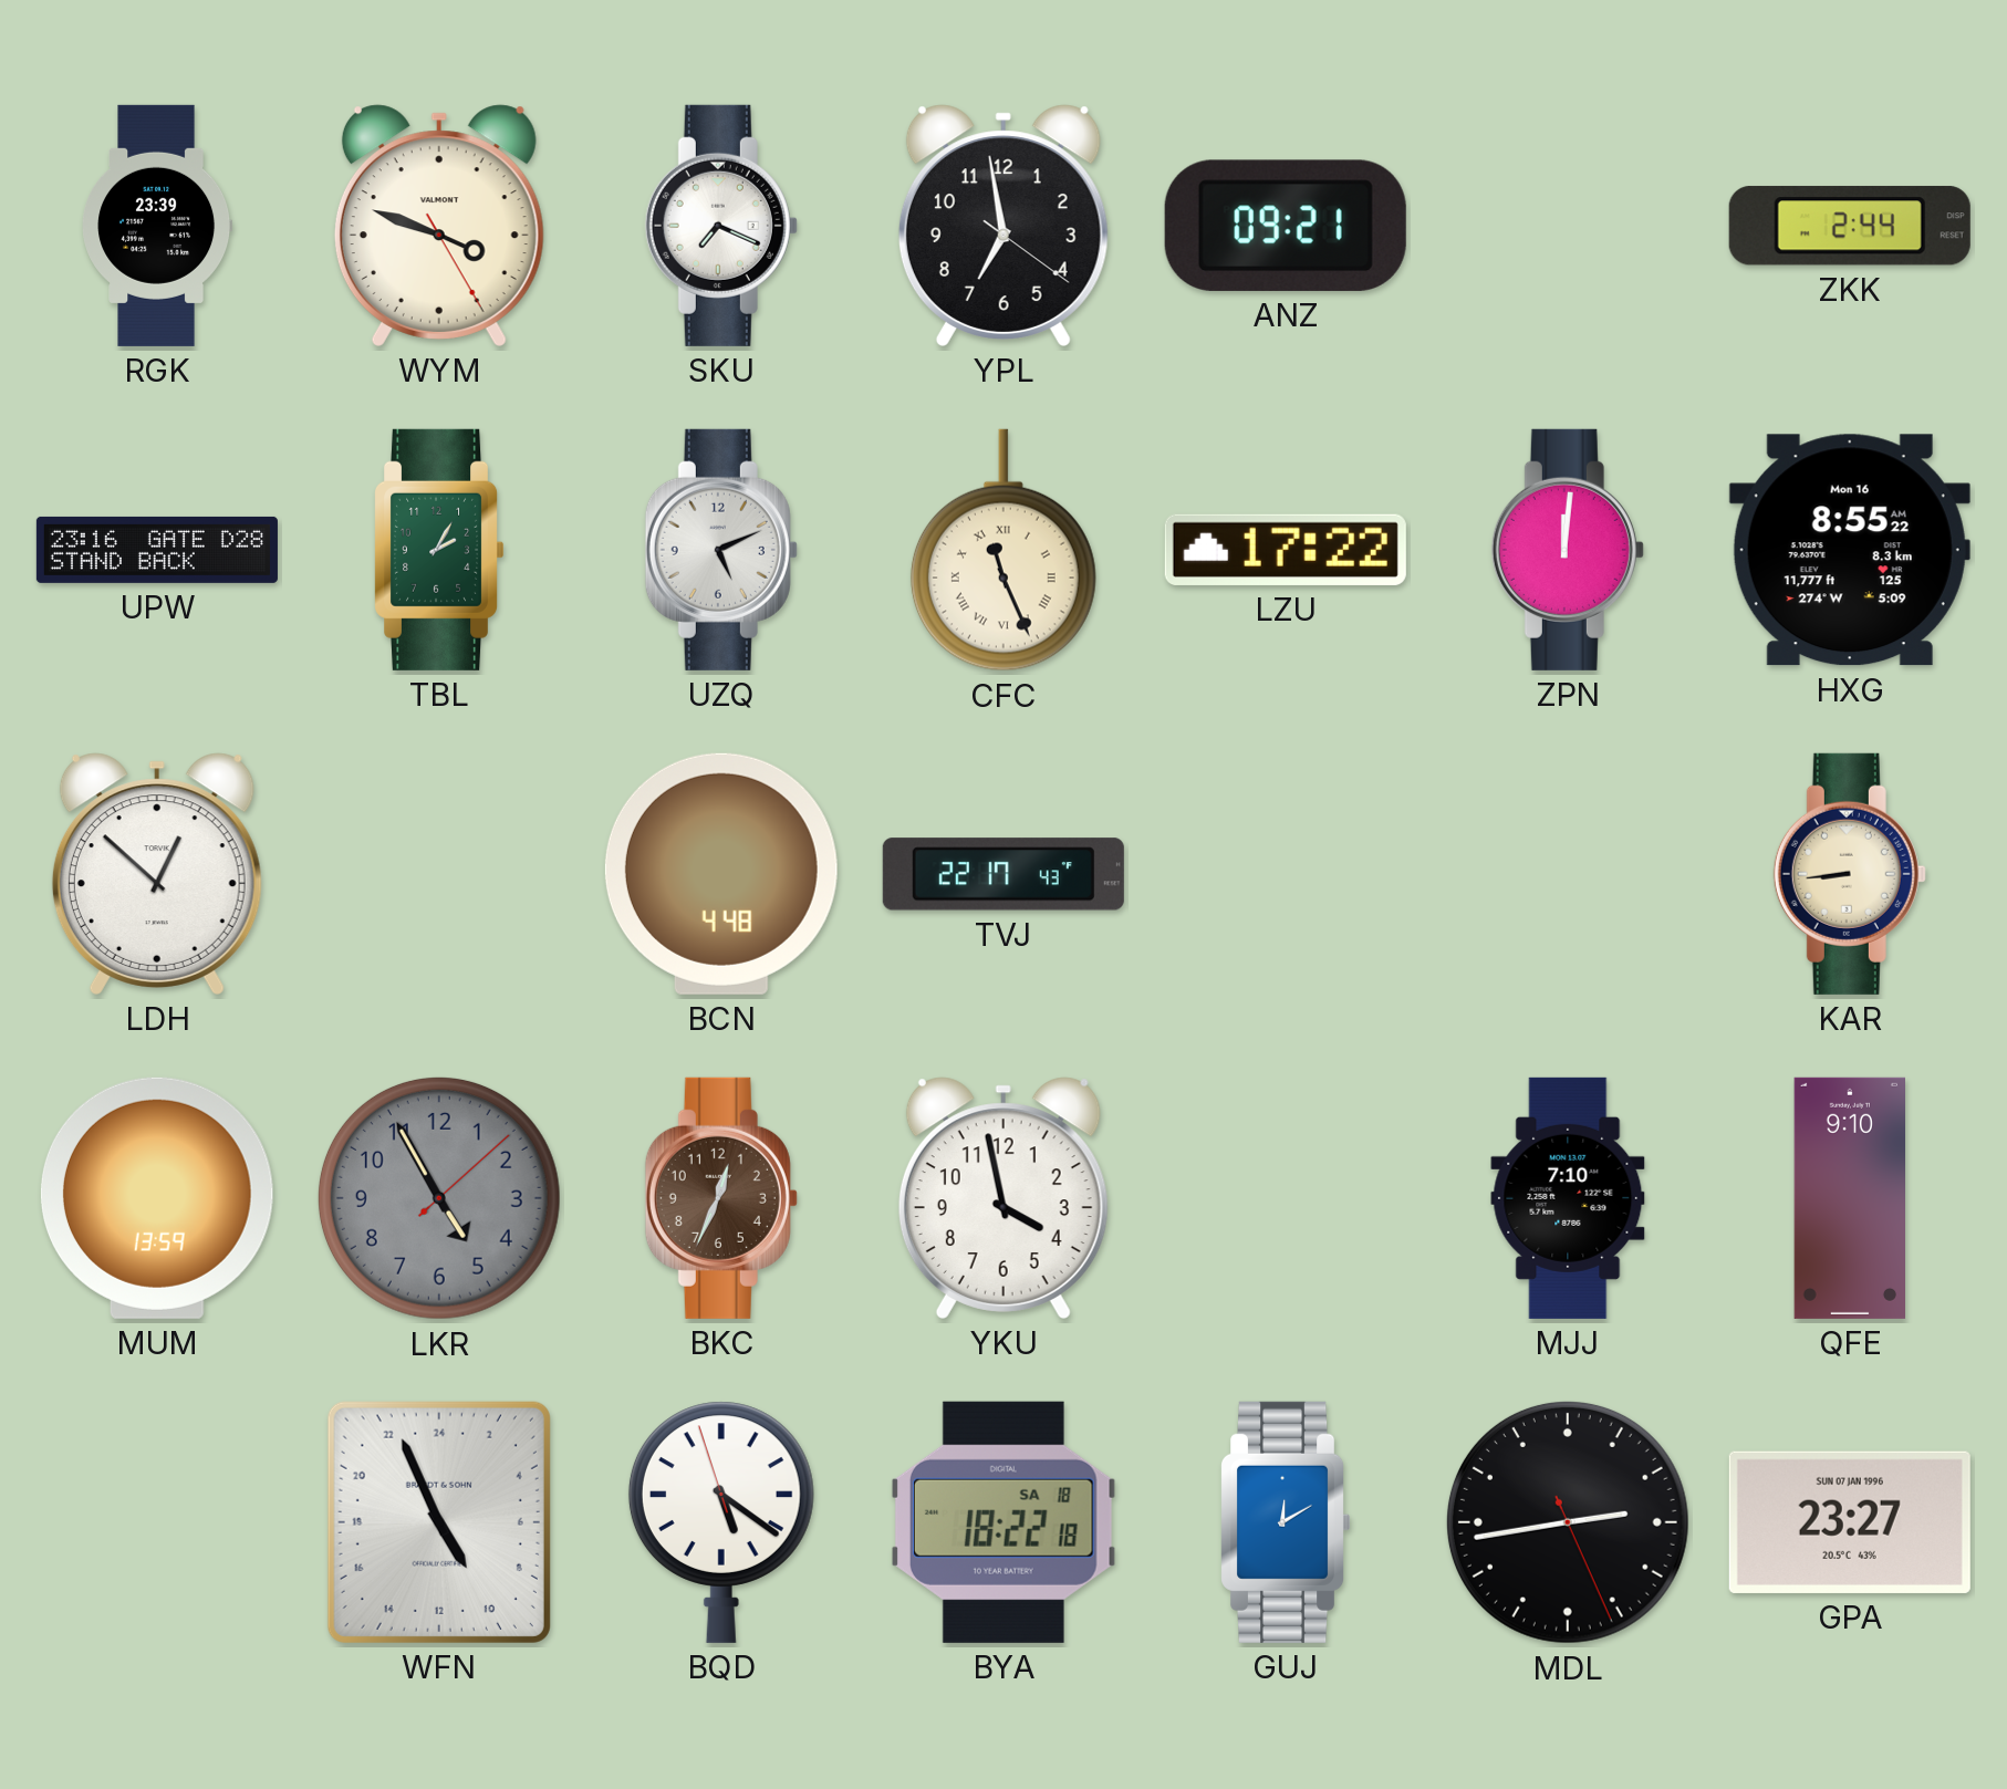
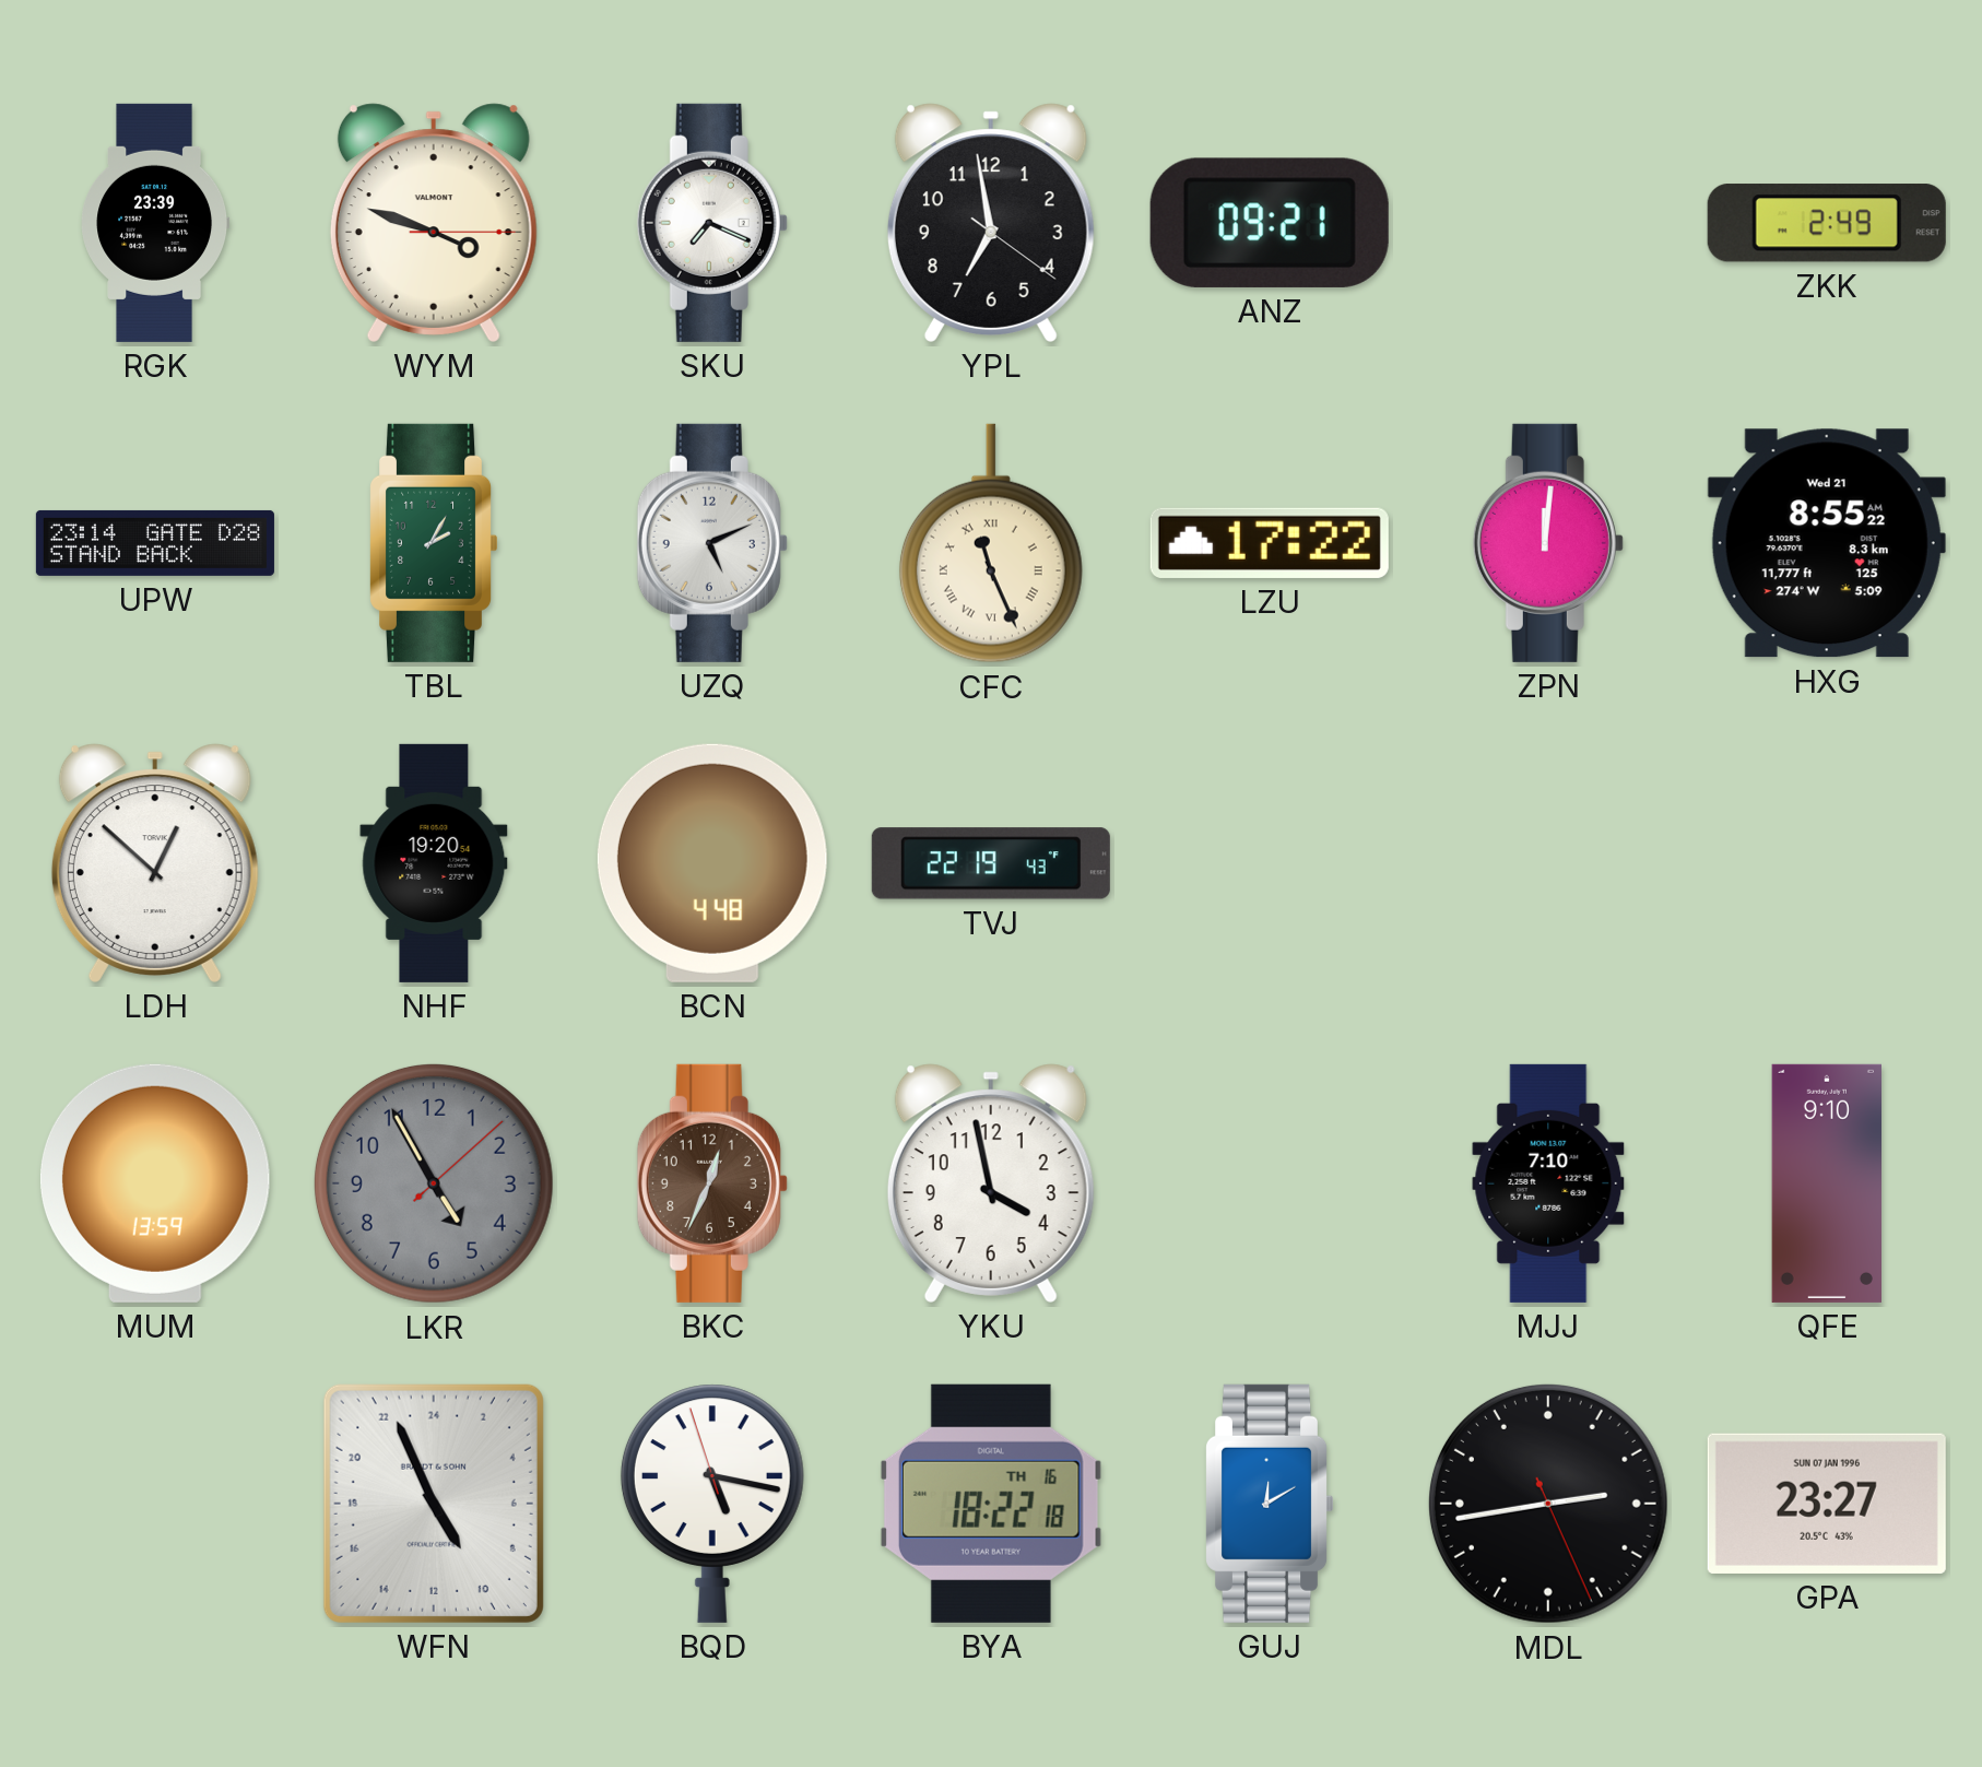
WYM: 3:48:25 -> 3:48:15 (434, 223)
ZKK: 2:44 -> 2:49 (1827, 223)
UPW: 23:16 -> 23:14 (155, 543)
HXG date: Mon 16 -> Wed 21 (1827, 543)
NHF: none -> 19:20 (434, 863)
TVJ: 22:17 -> 22:19 (991, 863)
KAR: 8:44 -> none (1850, 874)
BQD: 5:20 -> 5:16 (712, 1504)
BYA date: SA 18 -> TH 16 (991, 1504)
